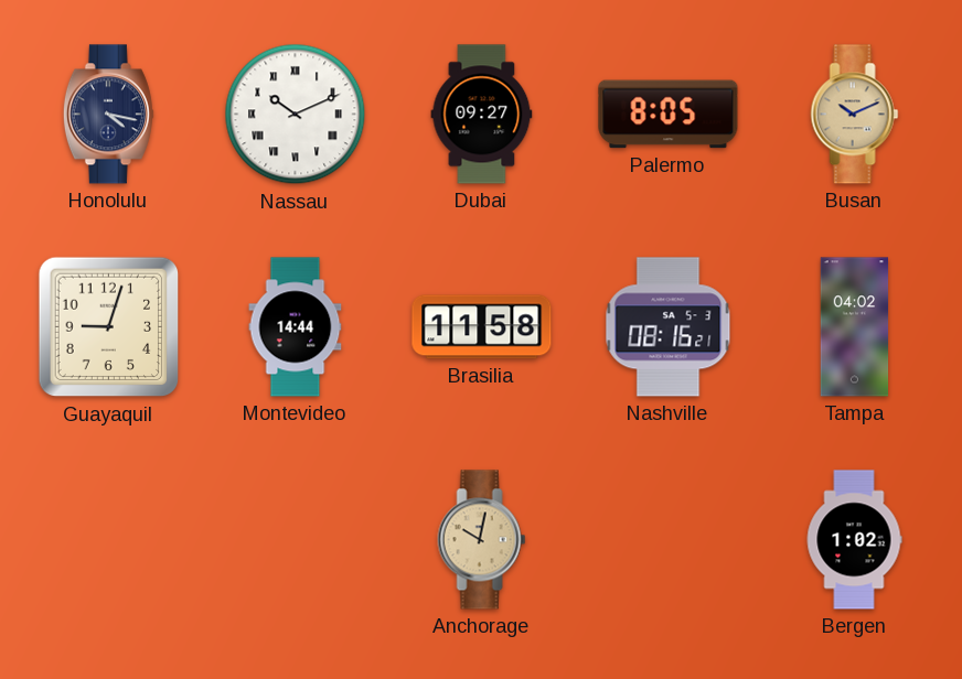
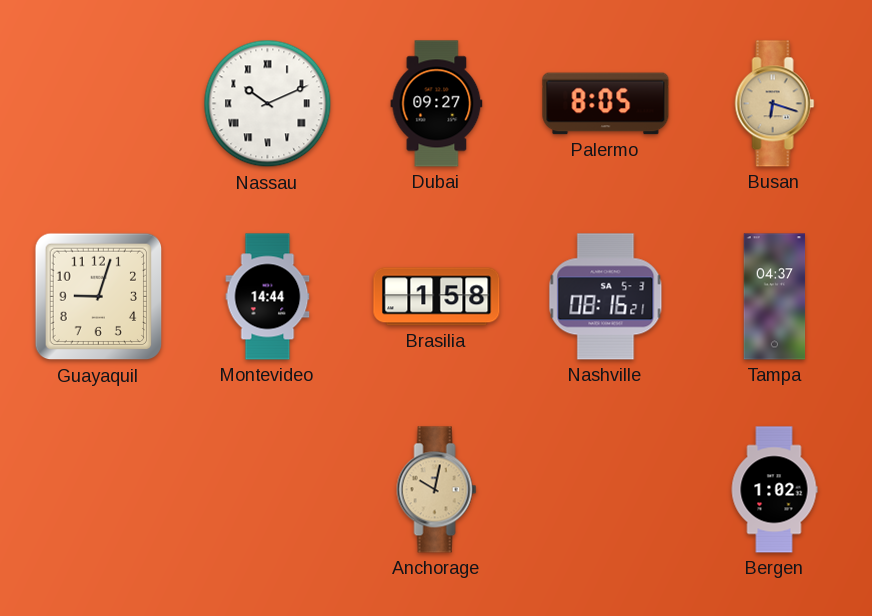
Honolulu: 4:17 -> none (108, 115)
Busan: 10:11 -> 6:18 (775, 104)
Brasilia: 11:58 -> 1:58 (437, 297)
Tampa: 04:02 -> 04:37 (775, 297)
